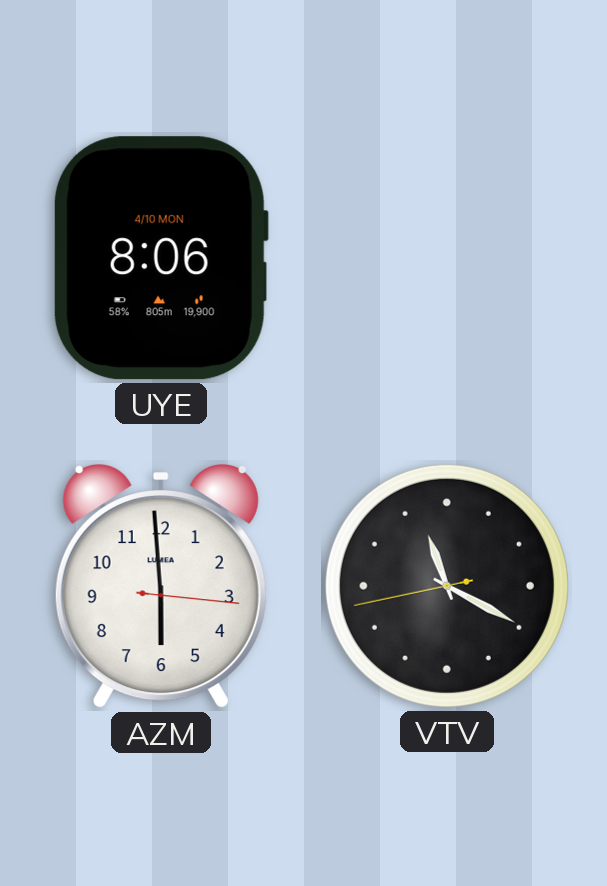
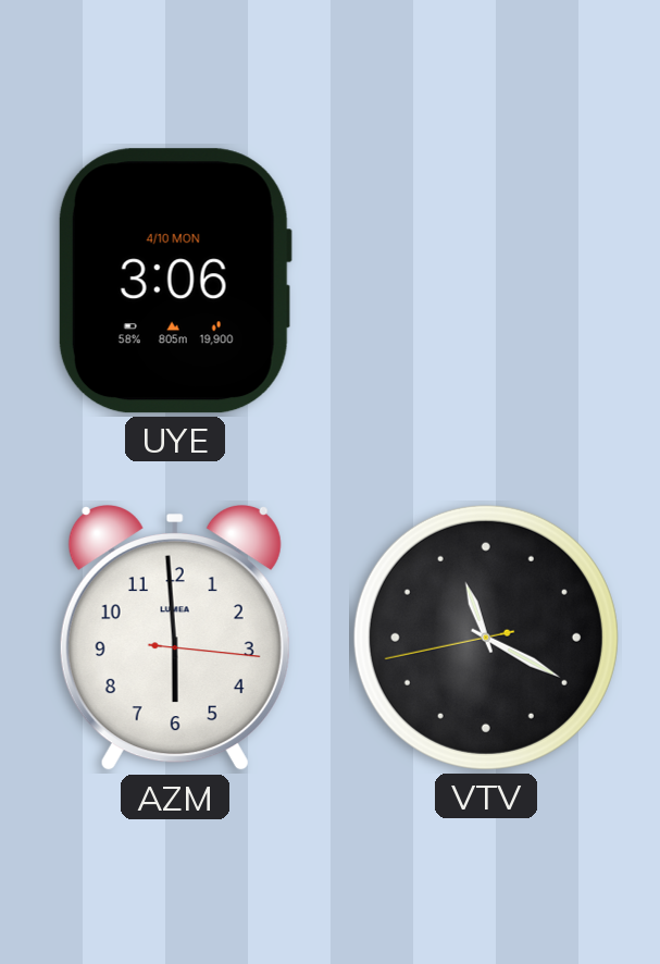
UYE: 8:06 -> 3:06 (175, 281)
